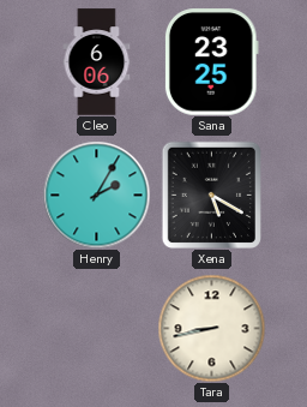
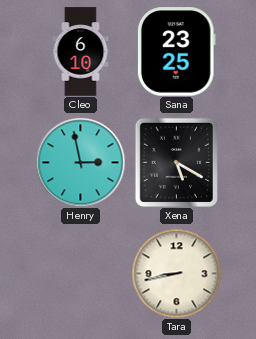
Cleo: 6:06 -> 6:10 (81, 52)
Henry: 2:05 -> 2:58 (80, 162)
